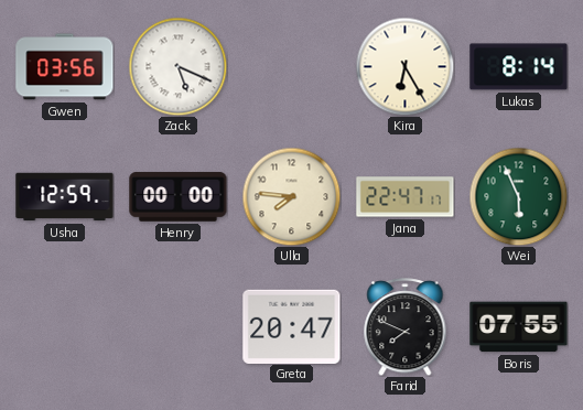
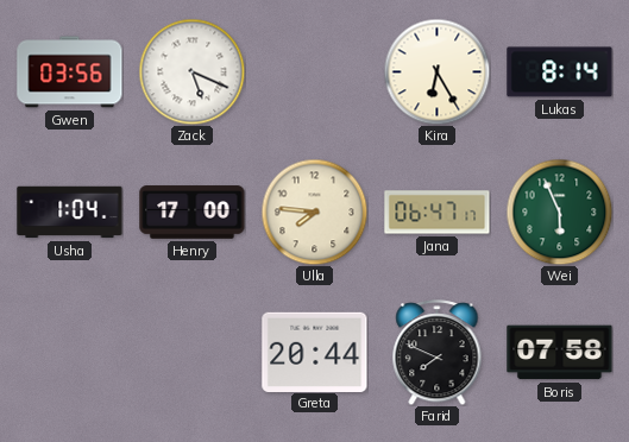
Usha: 12:59 -> 1:04 (70, 213)
Henry: 00:00 -> 17:00 (193, 213)
Jana: 22:47 -> 06:47 (438, 213)
Greta: 20:47 -> 20:44 (315, 352)
Boris: 07:55 -> 07:58 (560, 353)
